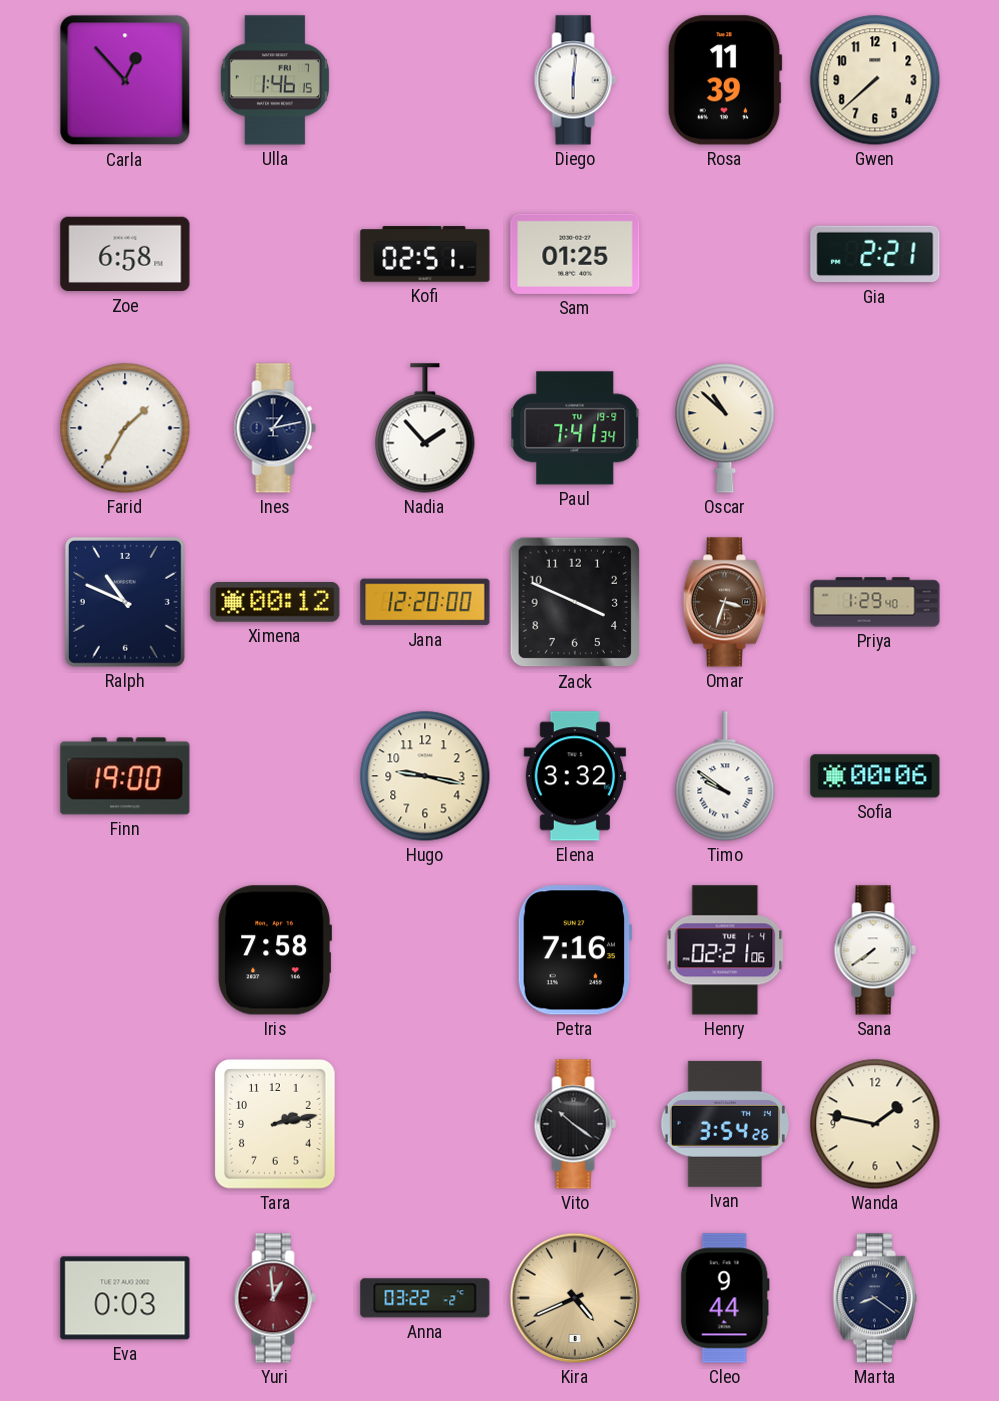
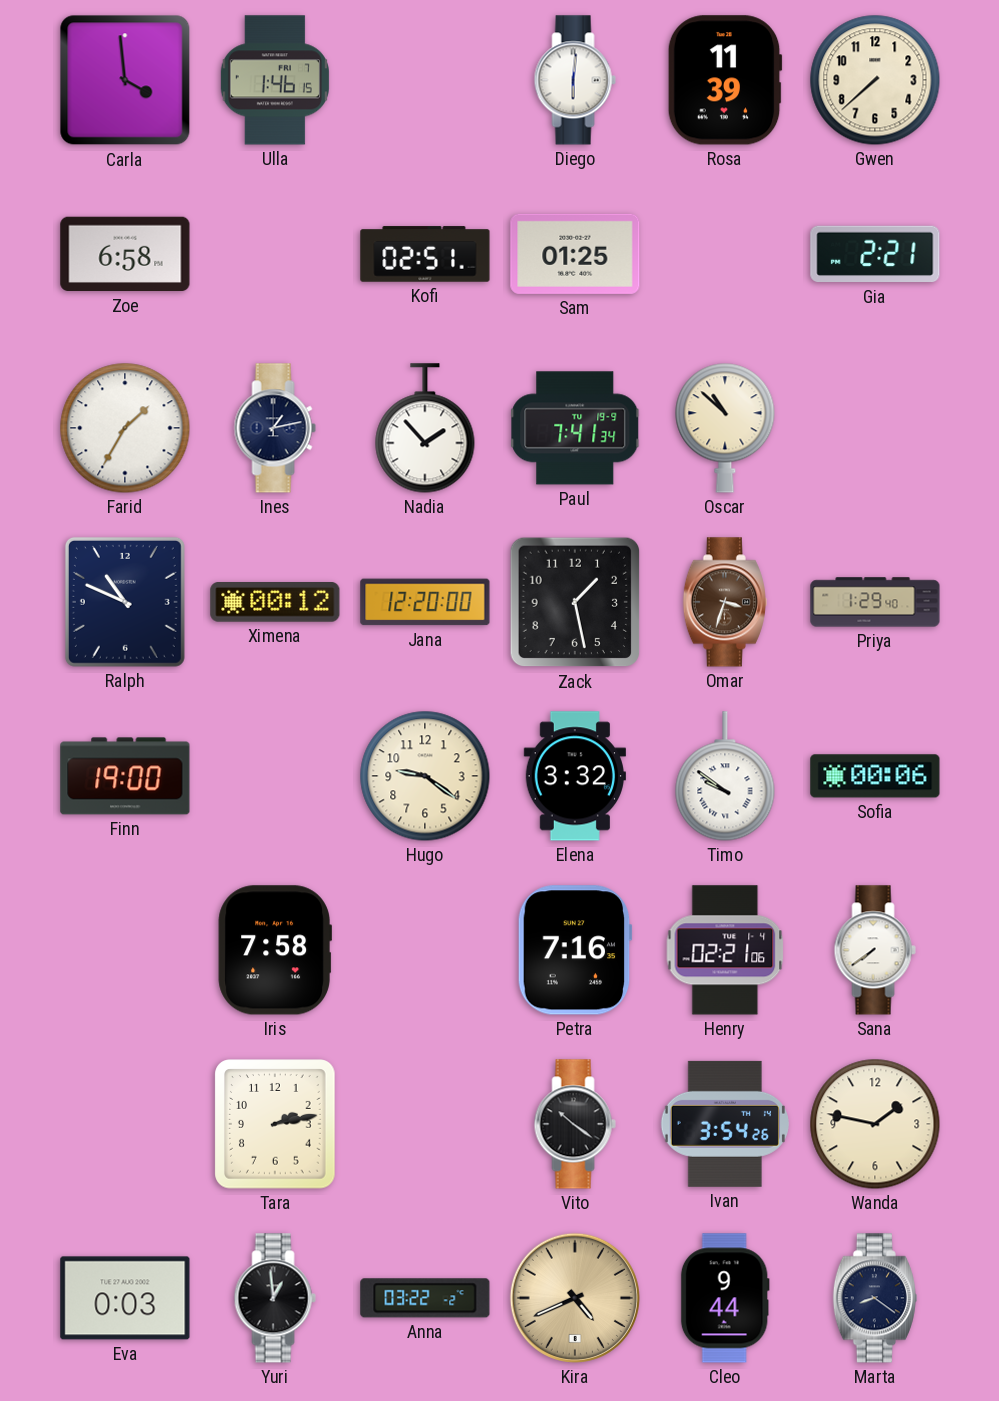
Carla: 12:53 -> 3:59 (125, 80)
Zack: 3:49 -> 1:28 (575, 602)
Hugo: 9:17 -> 9:21 (425, 776)
Yuri dial: burgundy -> black (275, 1298)
